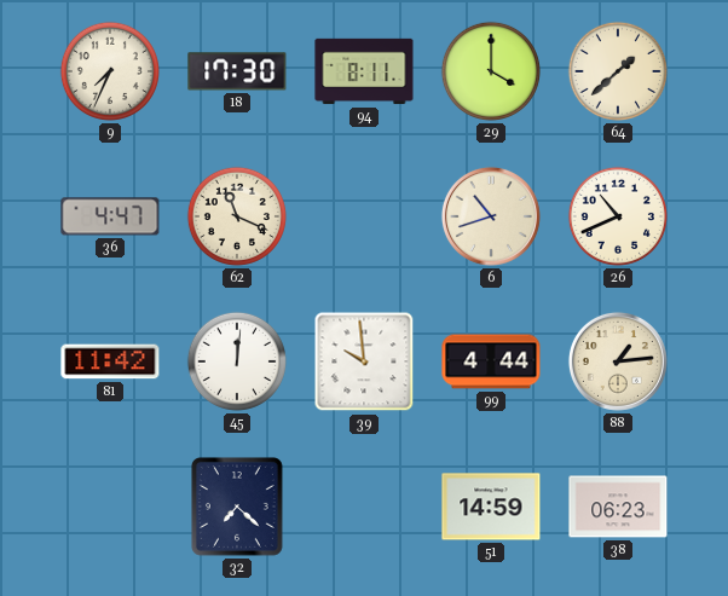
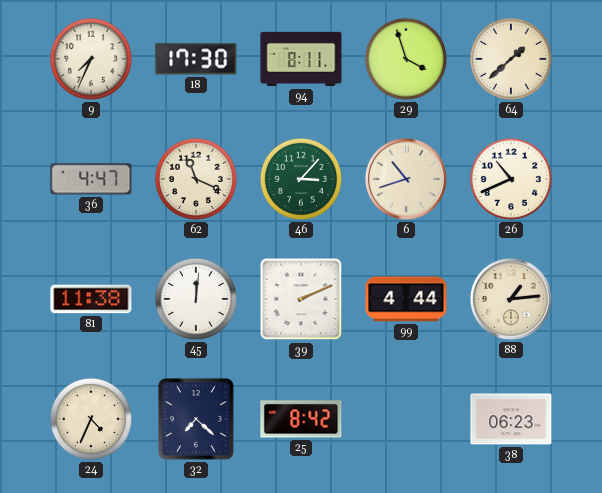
29: 4:00 -> 3:57 (406, 59)
46: none -> 3:07 (301, 179)
81: 11:42 -> 11:38 (91, 299)
39: 9:59 -> 2:11 (301, 299)
24: none -> 4:34 (91, 419)
25: none -> 8:42 (301, 419)
51: 14:59 -> none (491, 507)
